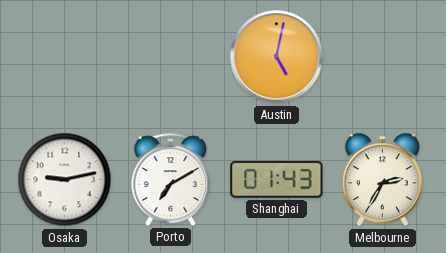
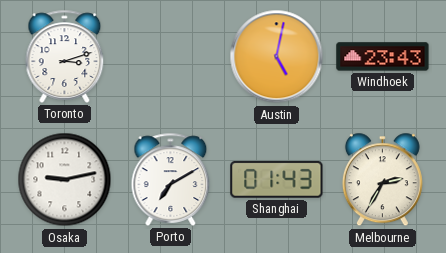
Toronto: none -> 3:12 (65, 56)
Windhoek: none -> 23:43 (383, 57)
